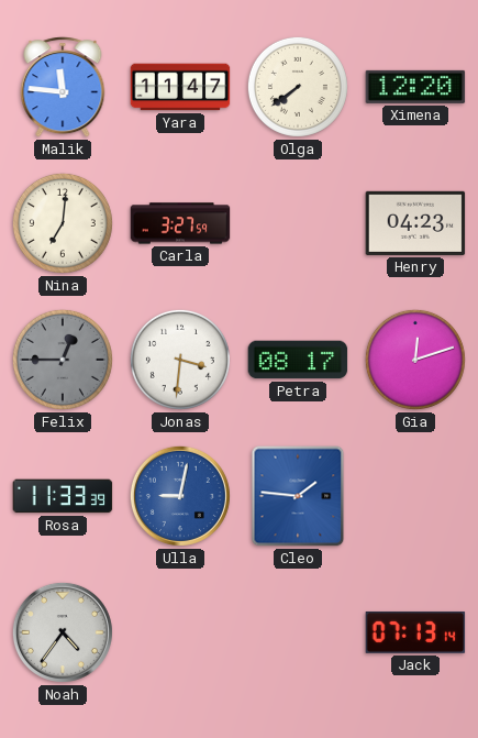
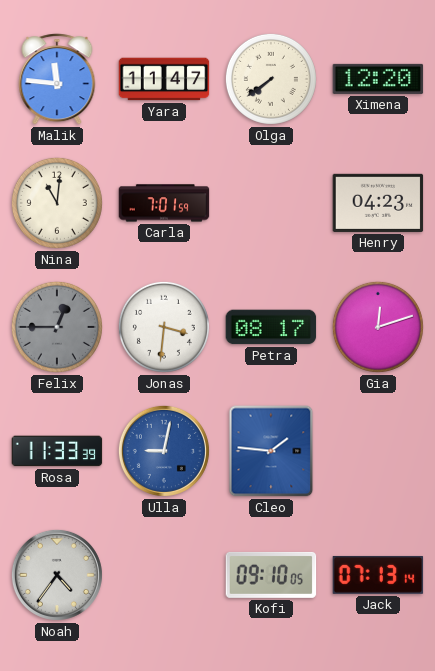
Nina: 7:01 -> 11:01 (57, 203)
Carla: 3:27 -> 7:01 (164, 203)
Kofi: none -> 09:10 (271, 575)
